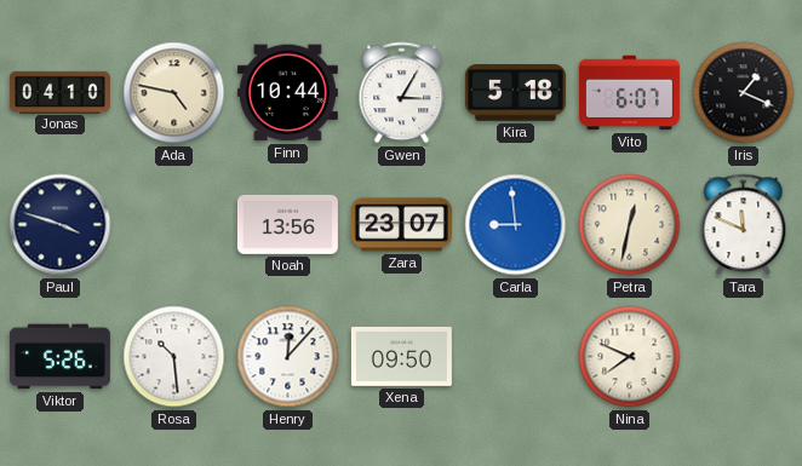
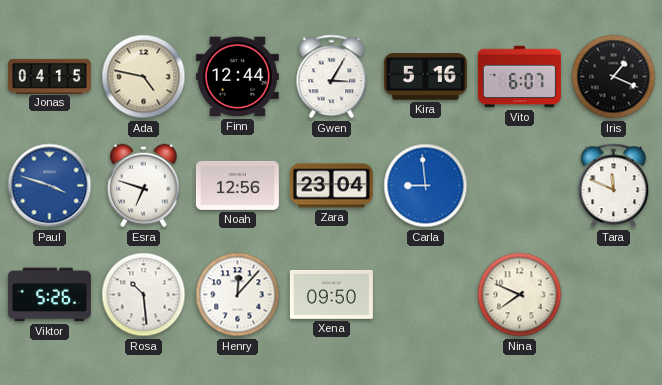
Jonas: 04:10 -> 04:15 (49, 76)
Finn: 10:44 -> 12:44 (237, 77)
Kira: 5:18 -> 5:16 (425, 77)
Paul dial: navy -> blue (50, 186)
Esra: none -> 6:48 (144, 186)
Noah: 13:56 -> 12:56 (237, 185)
Zara: 23:07 -> 23:04 (331, 186)
Petra: 12:32 -> none (630, 225)
